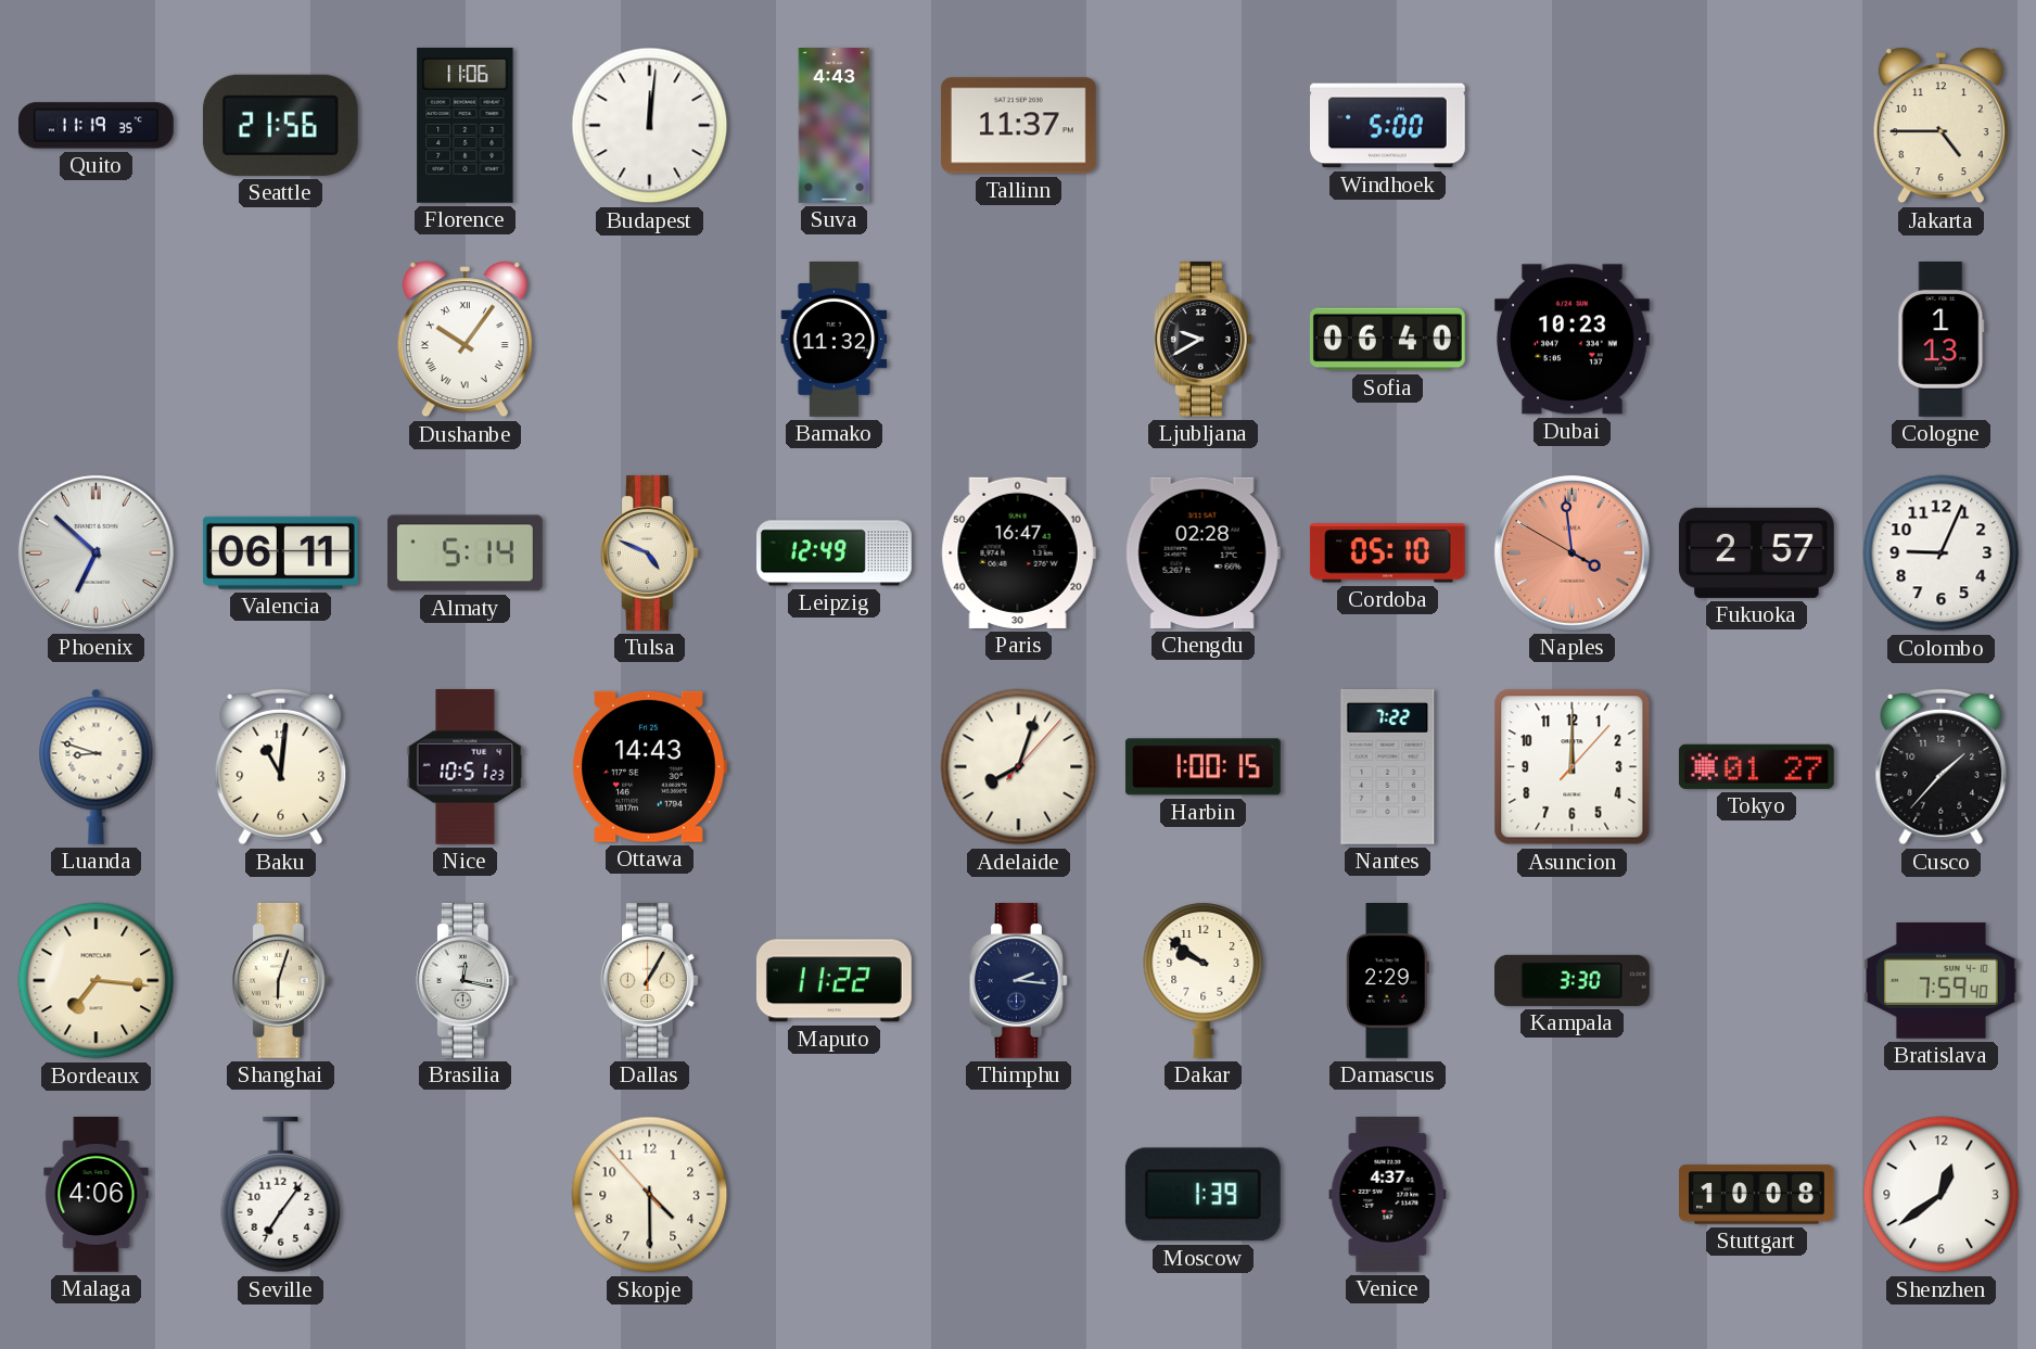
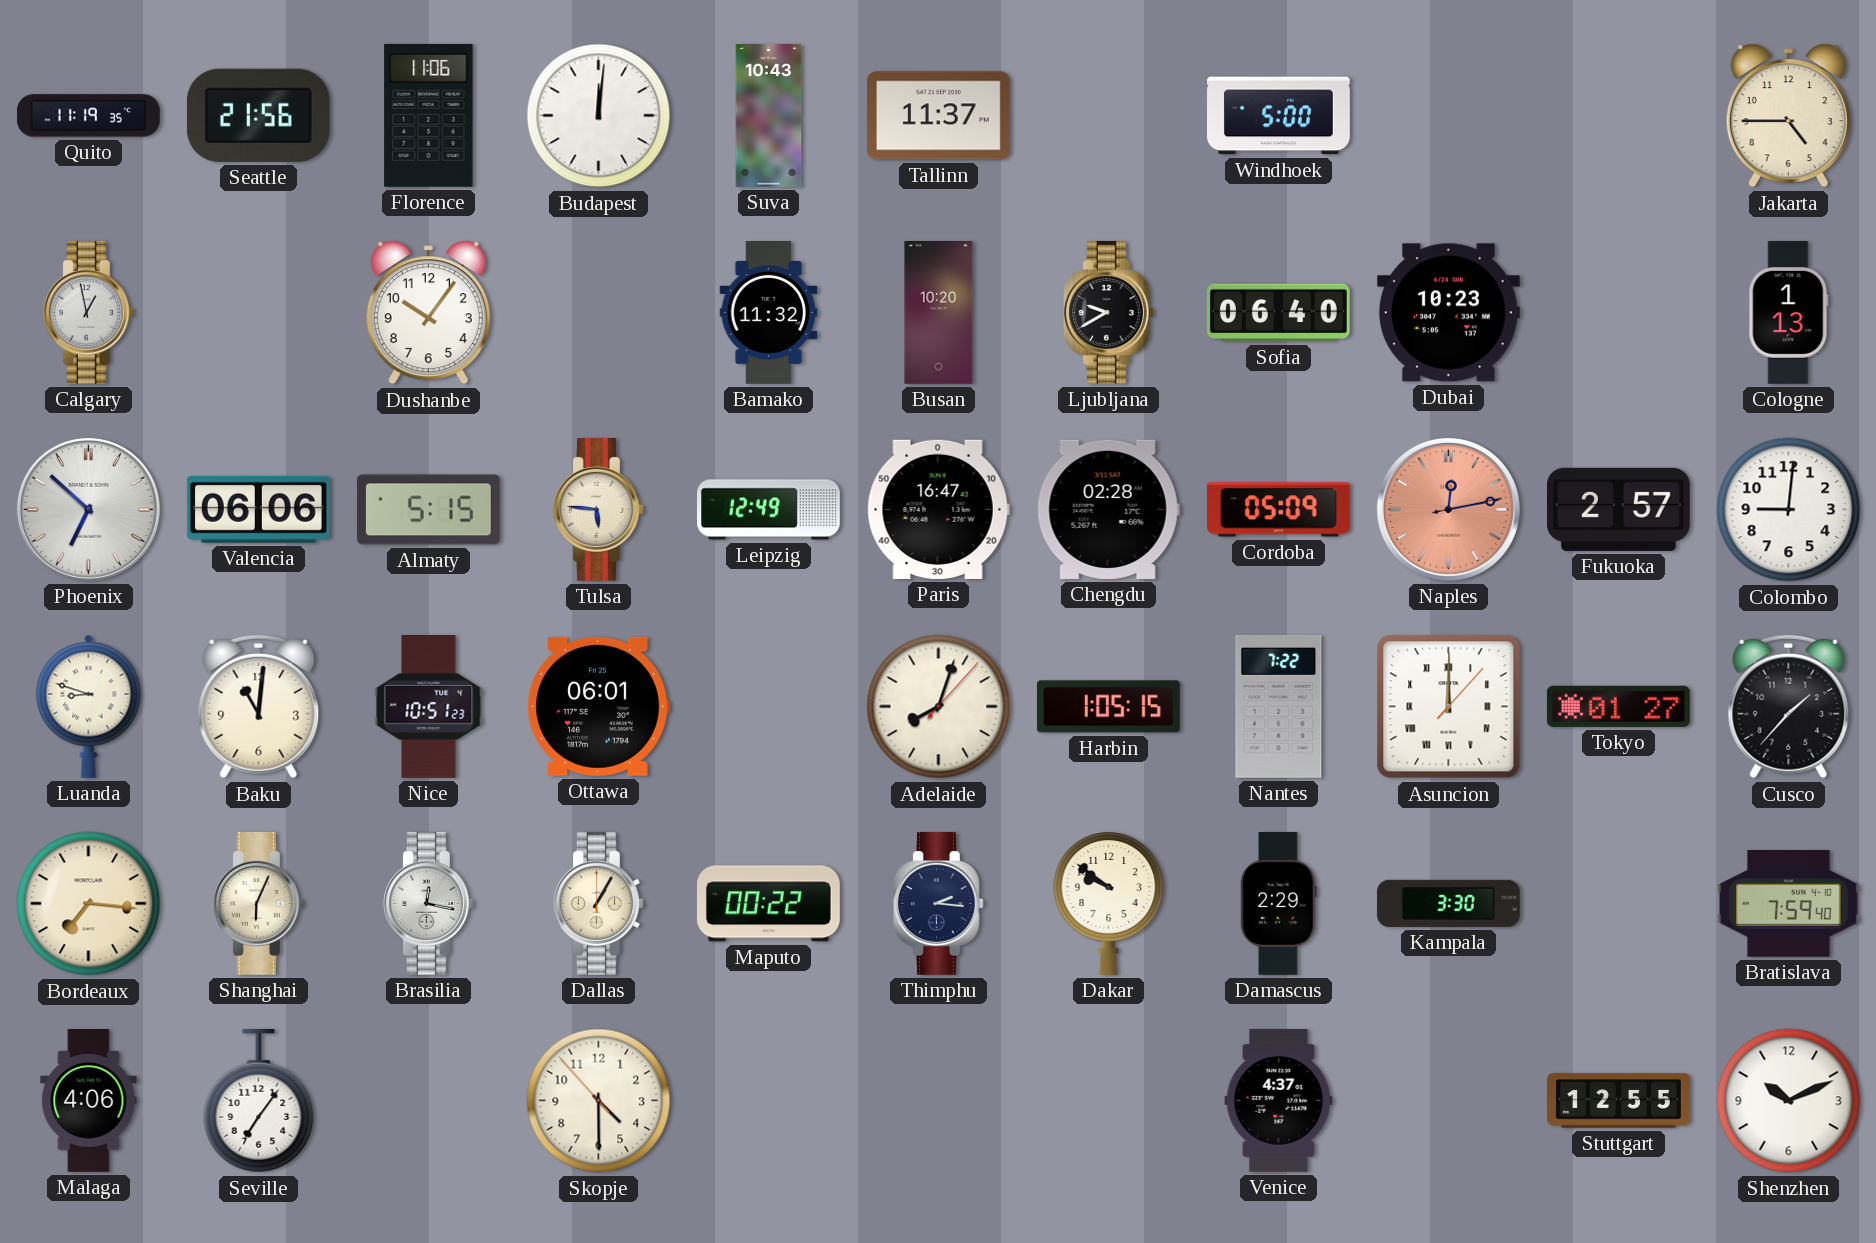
Suva: 4:43 -> 10:43 (769, 116)
Calgary: none -> 12:58 (88, 312)
Dushanbe numerals: Roman -> Arabic (428, 313)
Busan: none -> 10:20 (939, 313)
Valencia: 06:11 -> 06:06 (258, 509)
Almaty: 5:14 -> 5:15 (428, 510)
Tulsa: 4:49 -> 5:46 (598, 509)
Cordoba: 05:10 -> 05:09 (1278, 510)
Naples: 3:58 -> 12:13 (1448, 509)
Colombo: 9:04 -> 9:01 (1789, 510)
Ottawa: 14:43 -> 06:01 (598, 706)
Harbin: 1:00 -> 1:05 (1108, 707)
Asuncion numerals: Arabic -> Roman (1449, 707)
Shanghai: 6:03 -> 6:04 (258, 903)
Maputo: 11:22 -> 00:22 (768, 904)
Moscow: 1:39 -> none (1202, 1195)
Stuttgart: 10:08 -> 12:55 (1619, 1101)
Shenzhen: 12:39 -> 10:11 (1789, 1101)
